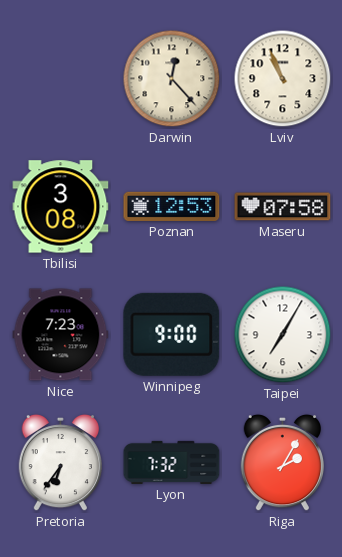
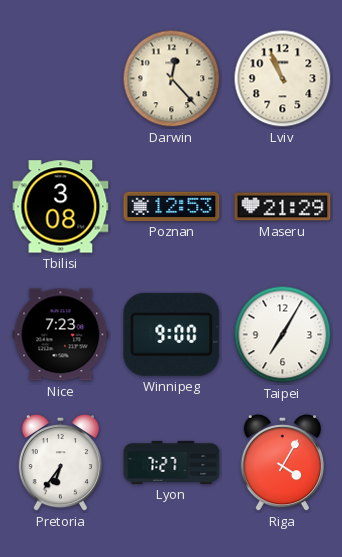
Maseru: 07:58 -> 21:29 (283, 207)
Lyon: 7:32 -> 7:27 (172, 462)
Riga: 2:05 -> 4:05 (282, 463)
